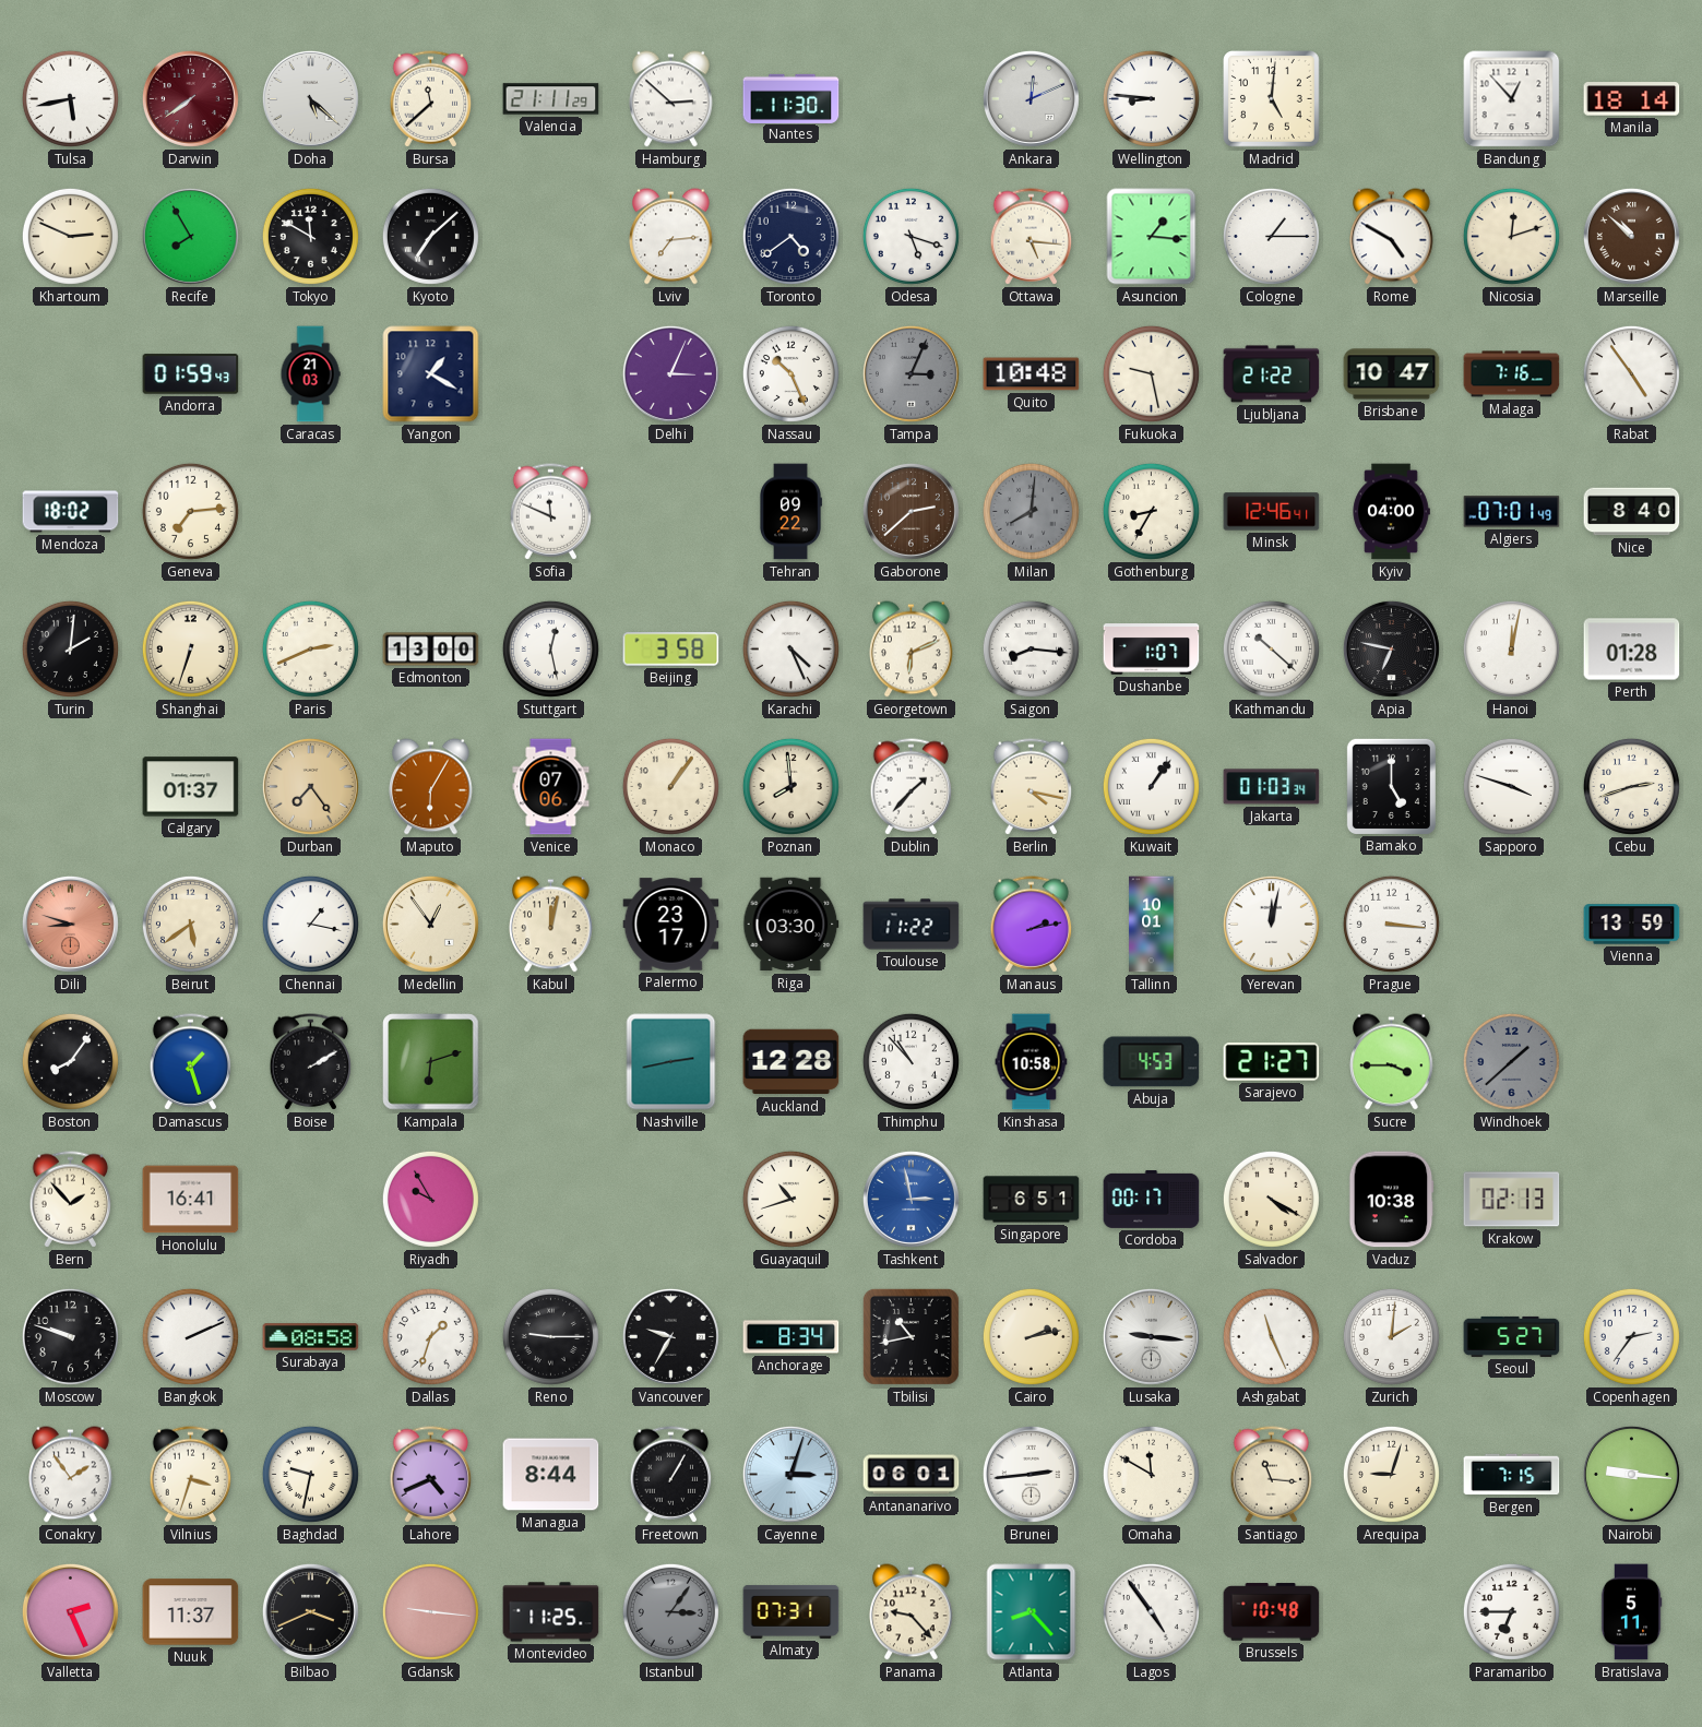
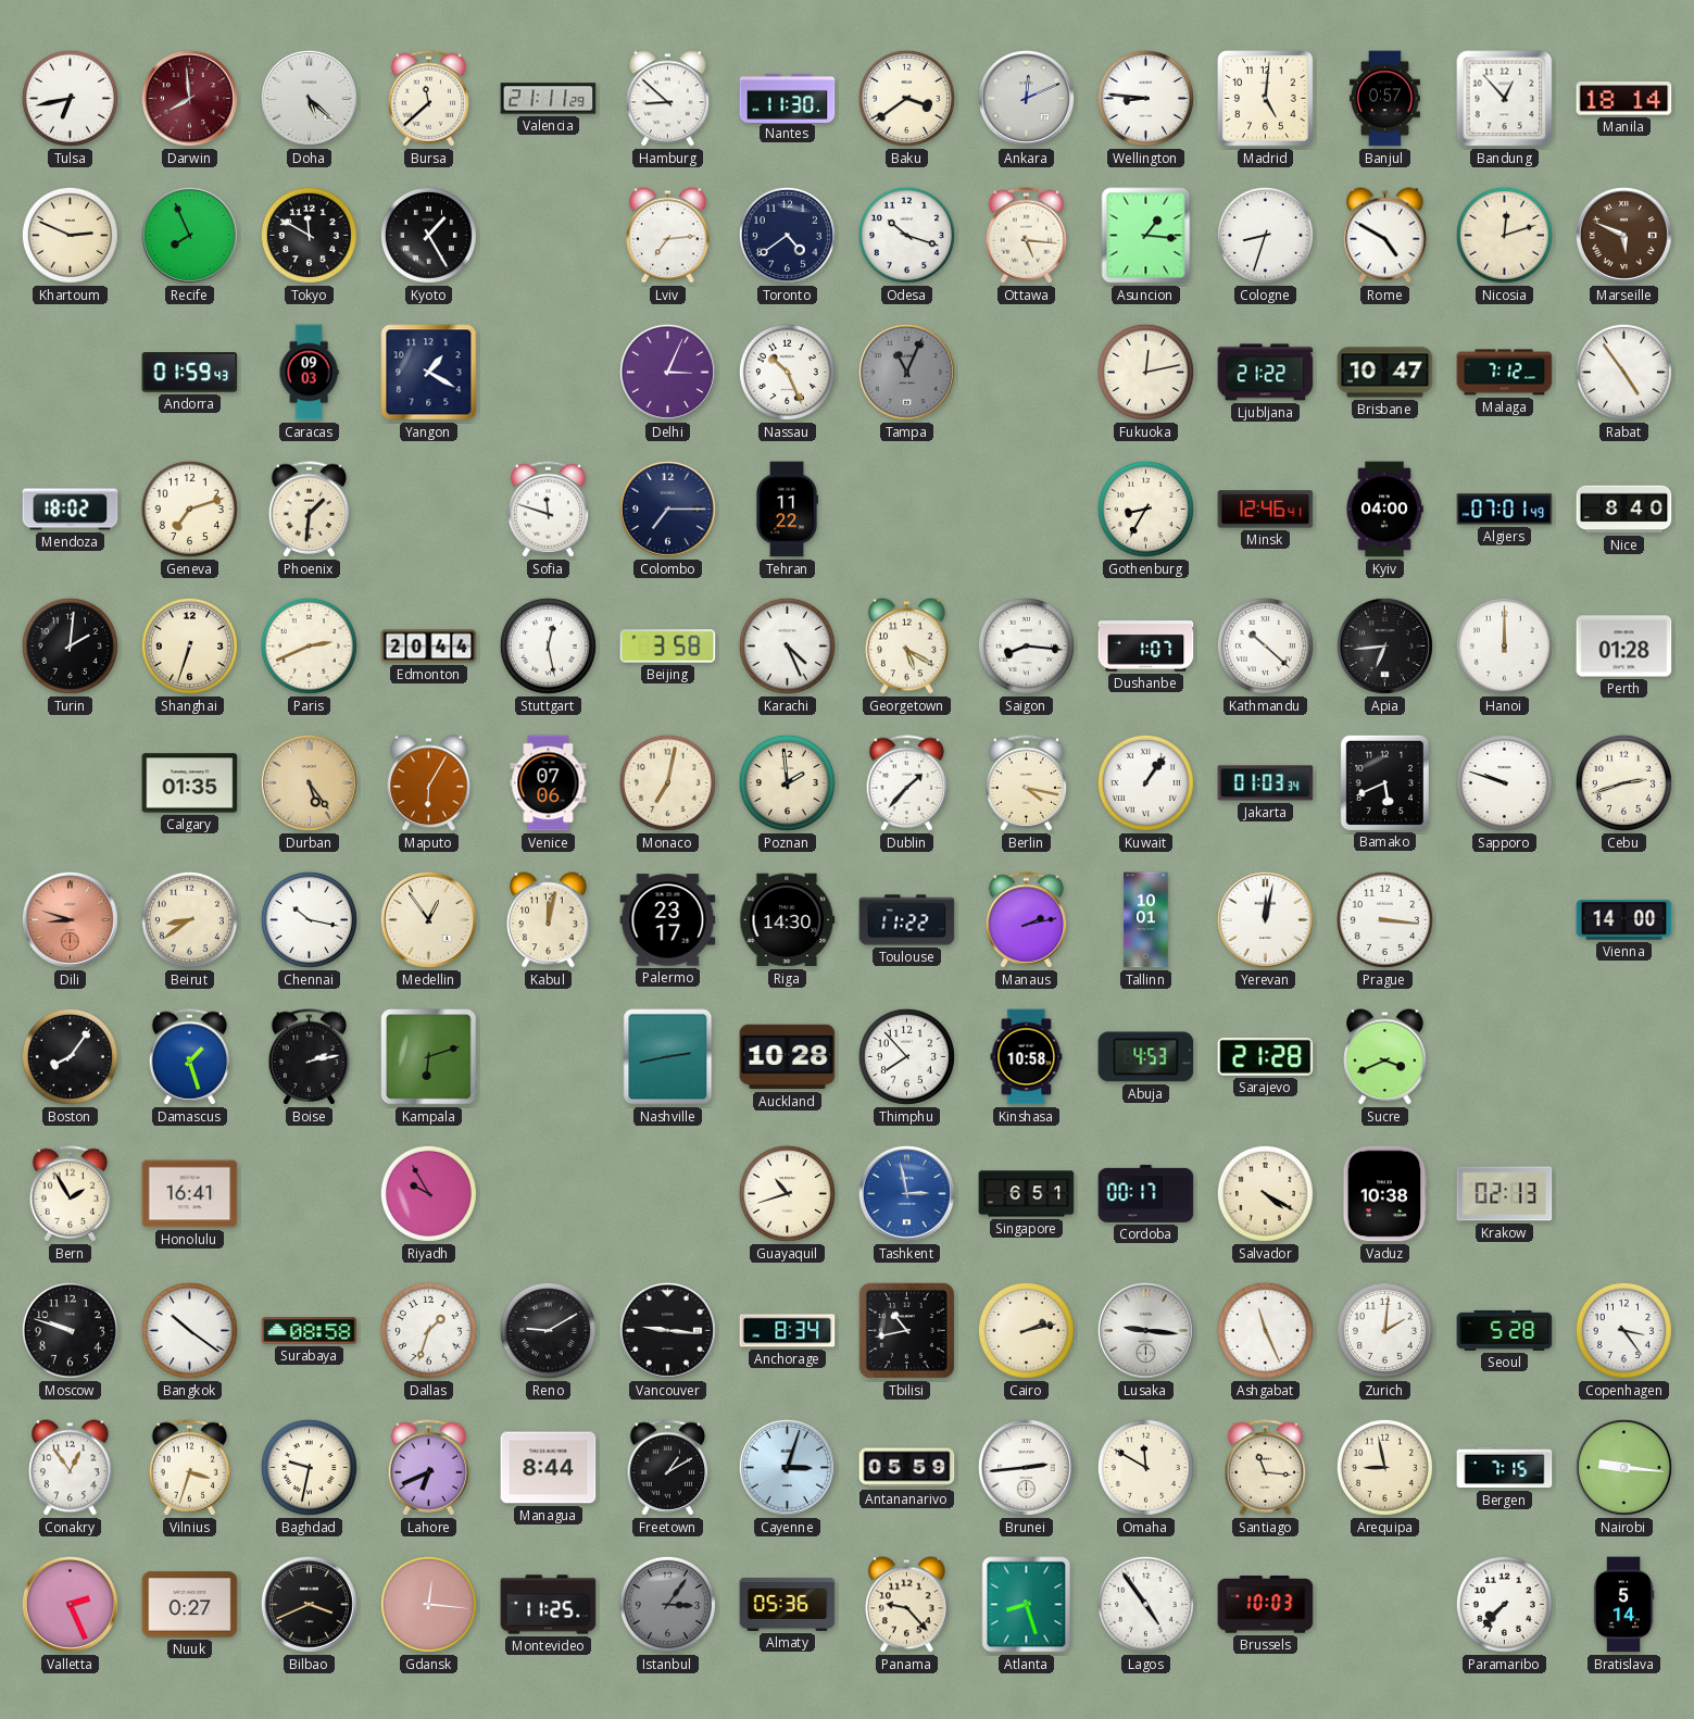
Tulsa: 5:43 -> 6:43 (70, 98)
Darwin: 7:39 -> 7:59 (189, 98)
Hamburg: 2:52 -> 8:52 (668, 99)
Baku: none -> 3:39 (906, 98)
Banjul: none -> 0:57 (1384, 99)
Recife: 7:55 -> 7:56 (189, 235)
Kyoto: 7:08 -> 1:25 (428, 235)
Odesa: 5:18 -> 10:18 (906, 235)
Cologne: 1:15 -> 8:33 (1265, 235)
Marseille: 10:52 -> 5:49 (1623, 235)
Caracas: 21:03 -> 09:03 (309, 373)
Tampa: 3:04 -> 11:04 (906, 372)
Quito: 10:48 -> none (1032, 374)
Fukuoka: 9:28 -> 12:13 (1145, 372)
Malaga: 7:16 -> 7:12 (1505, 373)
Geneva: 7:14 -> 7:12 (189, 509)
Phoenix: none -> 1:31 (310, 510)
Sofia: 11:49 -> 11:48 (549, 510)
Colombo: none -> 7:15 (667, 509)
Tehran: 09:22 -> 11:22 (788, 510)
Gaborone: 2:38 -> none (910, 511)
Milan: 8:01 -> none (1031, 511)
Edmonton: 13:00 -> 20:44 (429, 647)
Georgetown: 6:11 -> 5:20 (907, 647)
Apia: 6:47 -> 6:44 (1384, 645)
Hanoi: 12:02 -> 12:00 (1504, 645)
Calgary: 01:37 -> 01:35 (190, 783)
Durban: 7:24 -> 5:24 (309, 782)
Monaco: 1:06 -> 7:02 (667, 782)
Poznan: 7:59 -> 1:59 (787, 782)
Bamako: 5:00 -> 5:41 (1384, 782)
Sapporo: 3:48 -> 9:48 (1504, 782)
Beirut: 5:39 -> 8:39 (189, 919)
Chennai: 1:17 -> 10:17 (309, 919)
Riga: 03:30 -> 14:30 (788, 920)
Vienna: 13:59 -> 14:00 (1624, 920)
Boise: 2:10 -> 2:13 (310, 1057)
Auckland: 12:28 -> 10:28 (788, 1057)
Thimphu: 10:53 -> 7:53 (906, 1056)
Sarajevo: 21:27 -> 21:28 (1266, 1056)
Sucre: 3:45 -> 3:41 (1385, 1057)
Windhoek: 1:38 -> none (1511, 1061)
Bern: 1:53 -> 1:55 (71, 1194)
Bangkok: 2:11 -> 10:21 (189, 1330)
Reno: 9:15 -> 9:10 (548, 1330)
Vancouver: 9:35 -> 9:16 (667, 1330)
Seoul: 5:27 -> 5:28 (1505, 1330)
Copenhagen: 2:36 -> 3:24 (1623, 1330)
Conakry: 1:54 -> 12:54 (71, 1468)
Lahore: 4:41 -> 6:41 (429, 1468)
Freetown: 1:05 -> 1:10 (668, 1468)
Antananarivo: 06:01 -> 05:59 (907, 1468)
Arequipa: 9:03 -> 8:58 (1384, 1467)
Nuuk: 11:37 -> 0:27 (190, 1605)
Gdansk: 9:16 -> 12:16 (428, 1604)
Almaty: 07:31 -> 05:36 (788, 1604)
Atlanta: 8:23 -> 8:27 (1027, 1605)
Brussels: 10:48 -> 10:03 (1266, 1605)
Paramaribo: 6:45 -> 7:37 (1504, 1604)
Bratislava: 5:11 -> 5:14 (1623, 1605)
